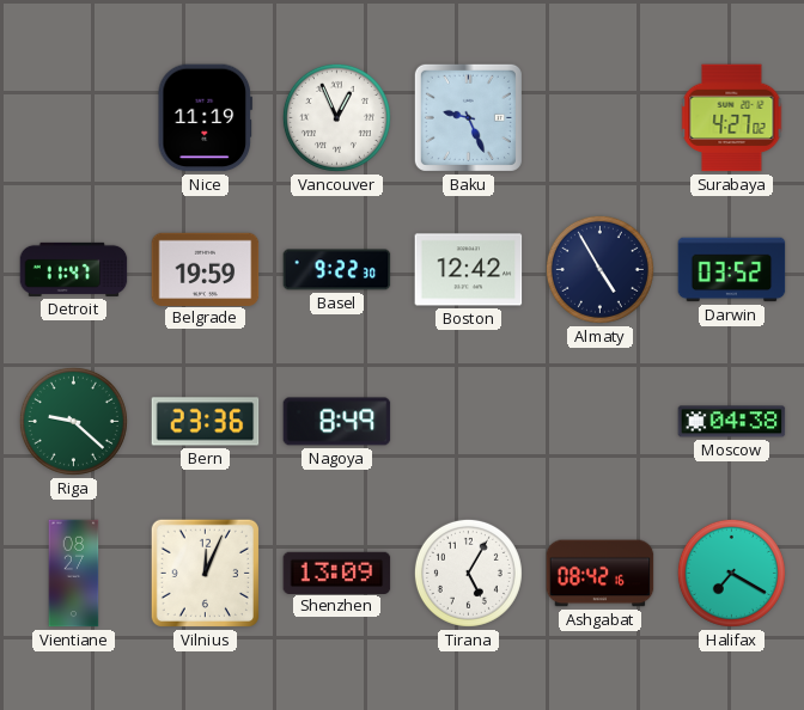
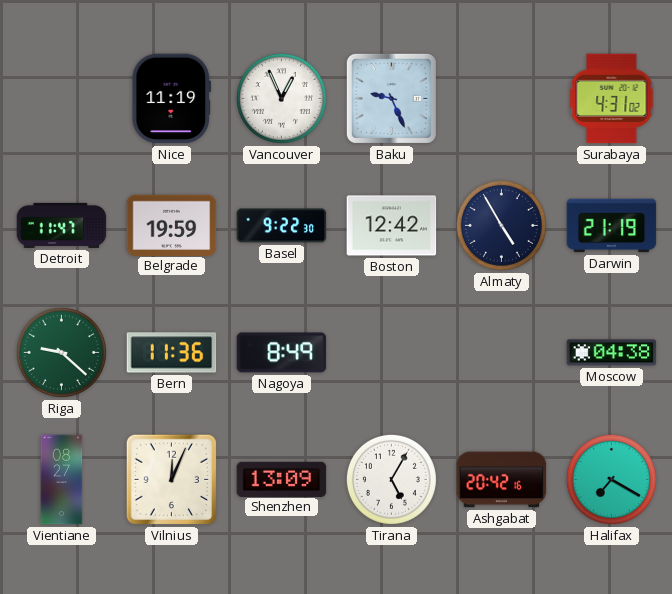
Surabaya: 4:27 -> 4:31 (612, 99)
Darwin: 03:52 -> 21:19 (612, 226)
Bern: 23:36 -> 11:36 (172, 353)
Ashgabat: 08:42 -> 20:42 (502, 480)
